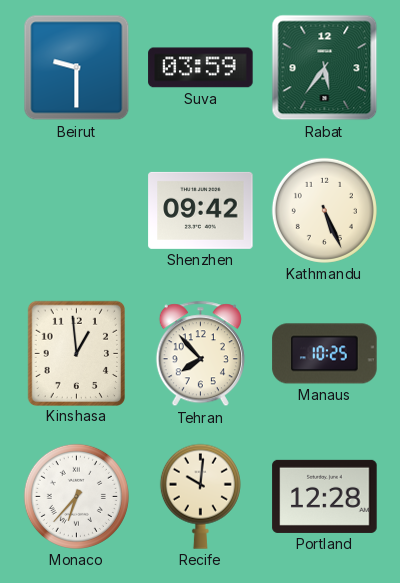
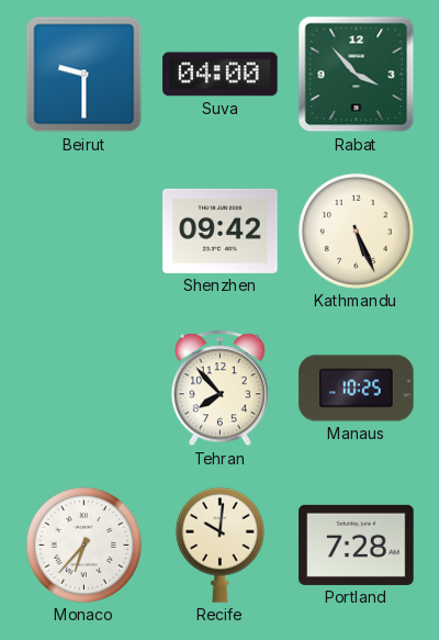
Suva: 03:59 -> 04:00 (221, 75)
Rabat: 5:36 -> 3:53 (357, 75)
Kinshasa: 12:59 -> none (76, 353)
Portland: 12:28 -> 7:28 (357, 544)
